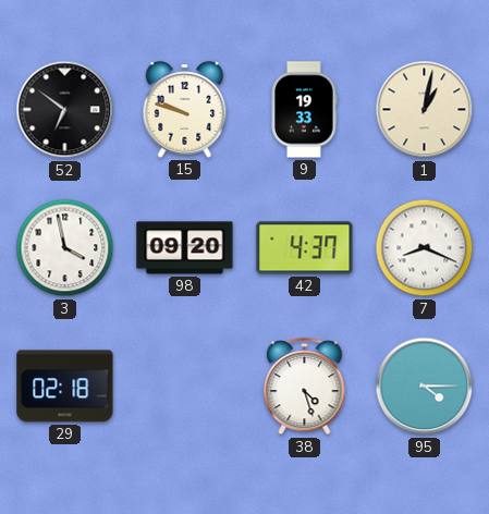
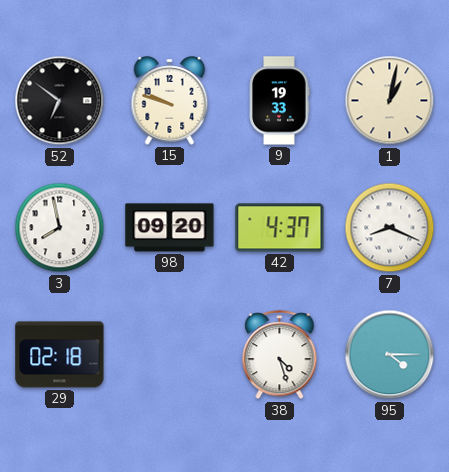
3: 3:58 -> 7:58 (60, 228)
